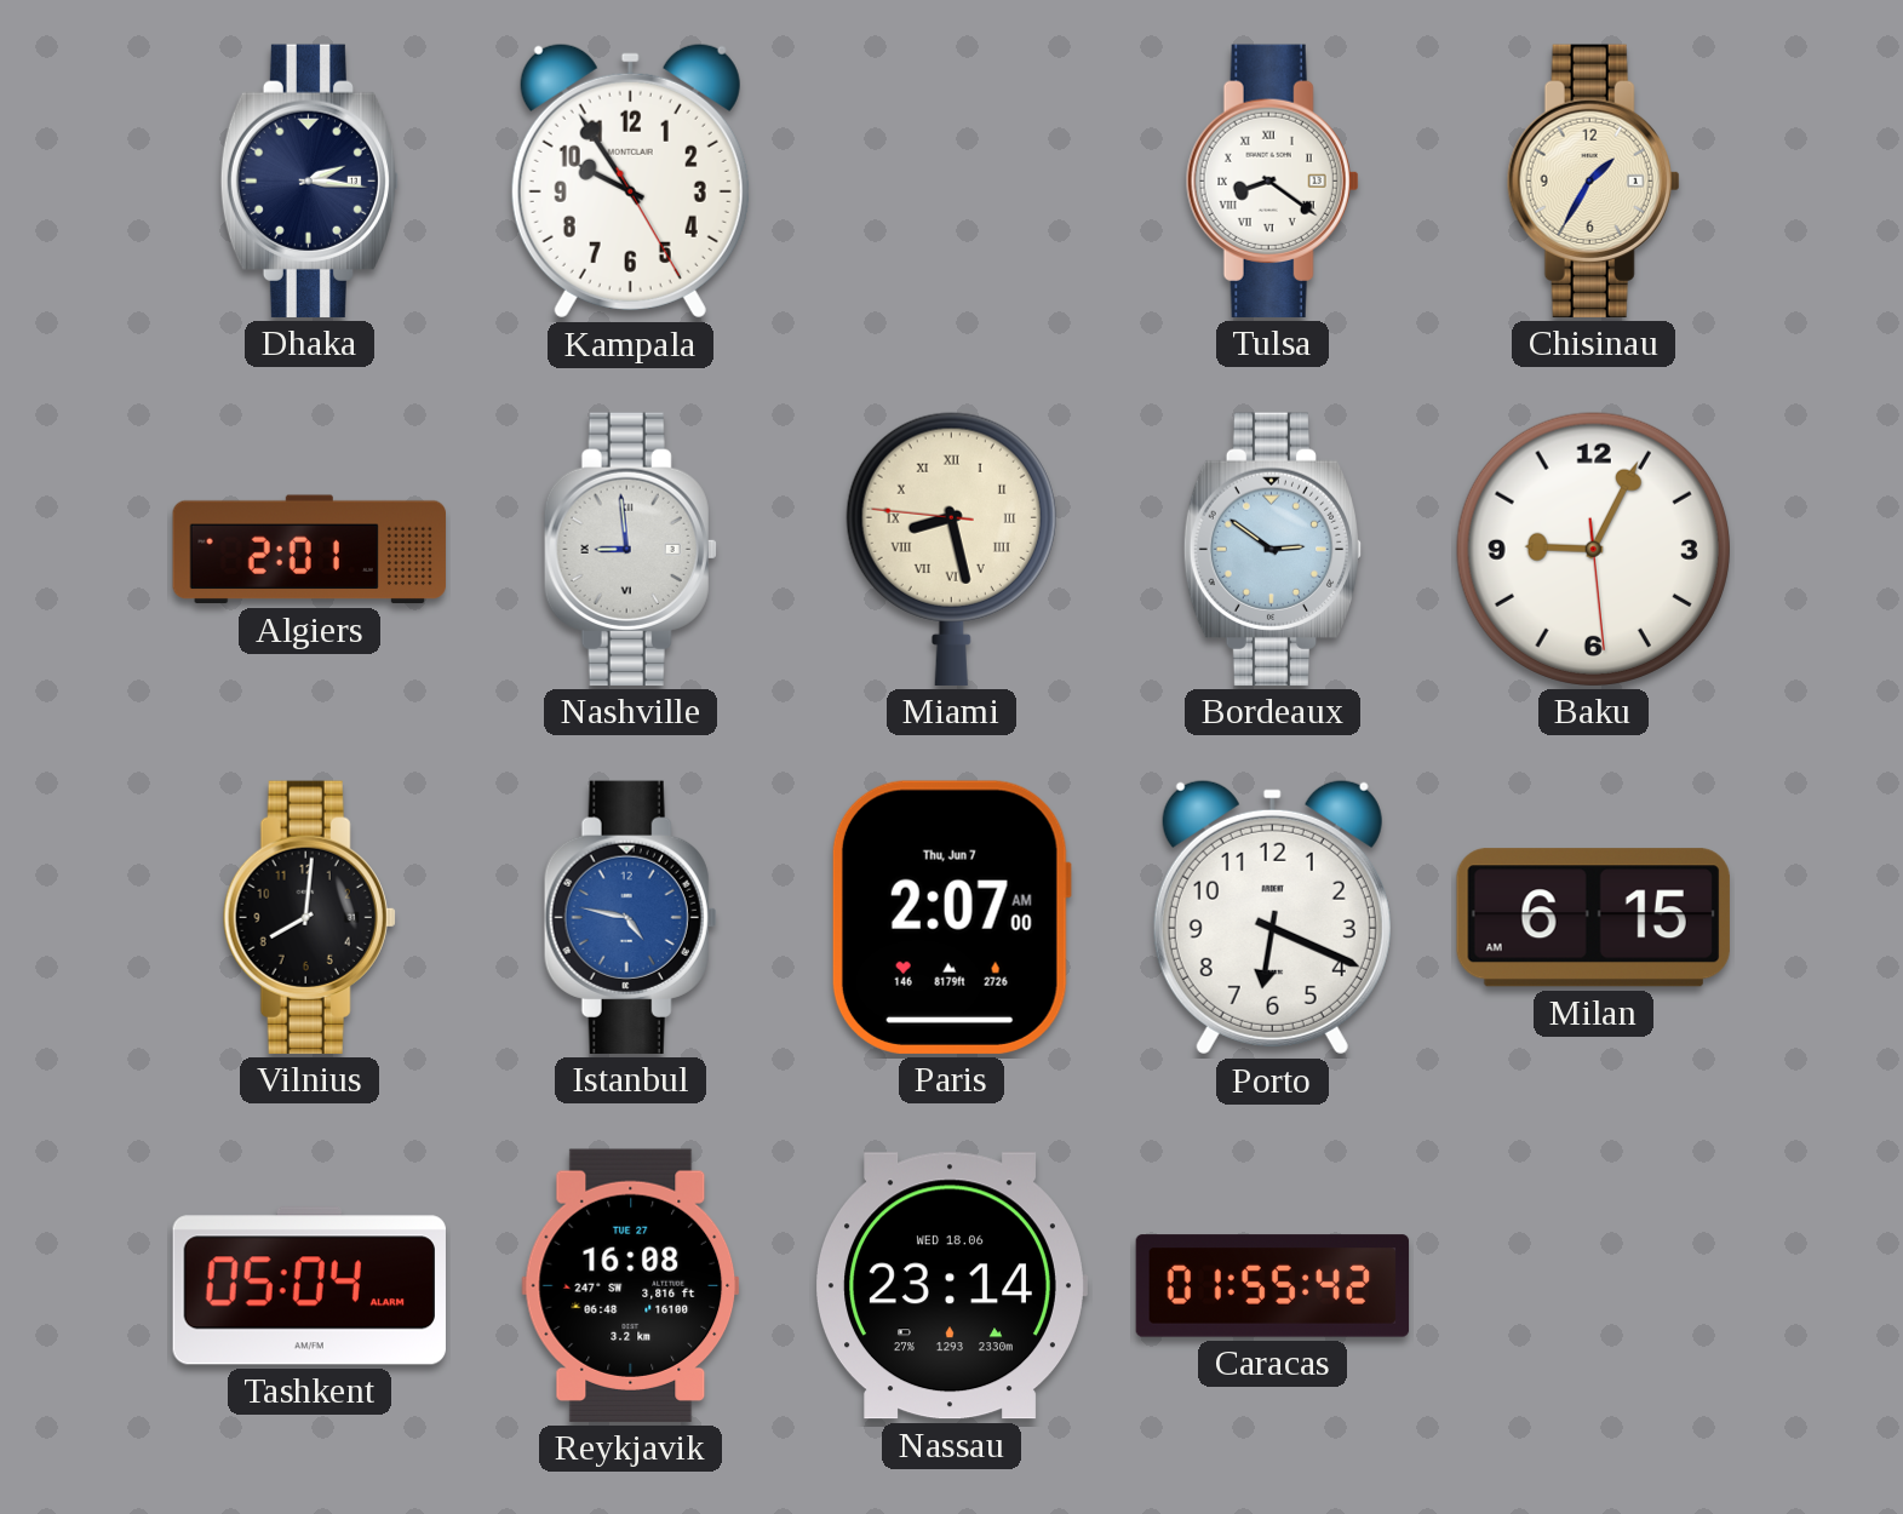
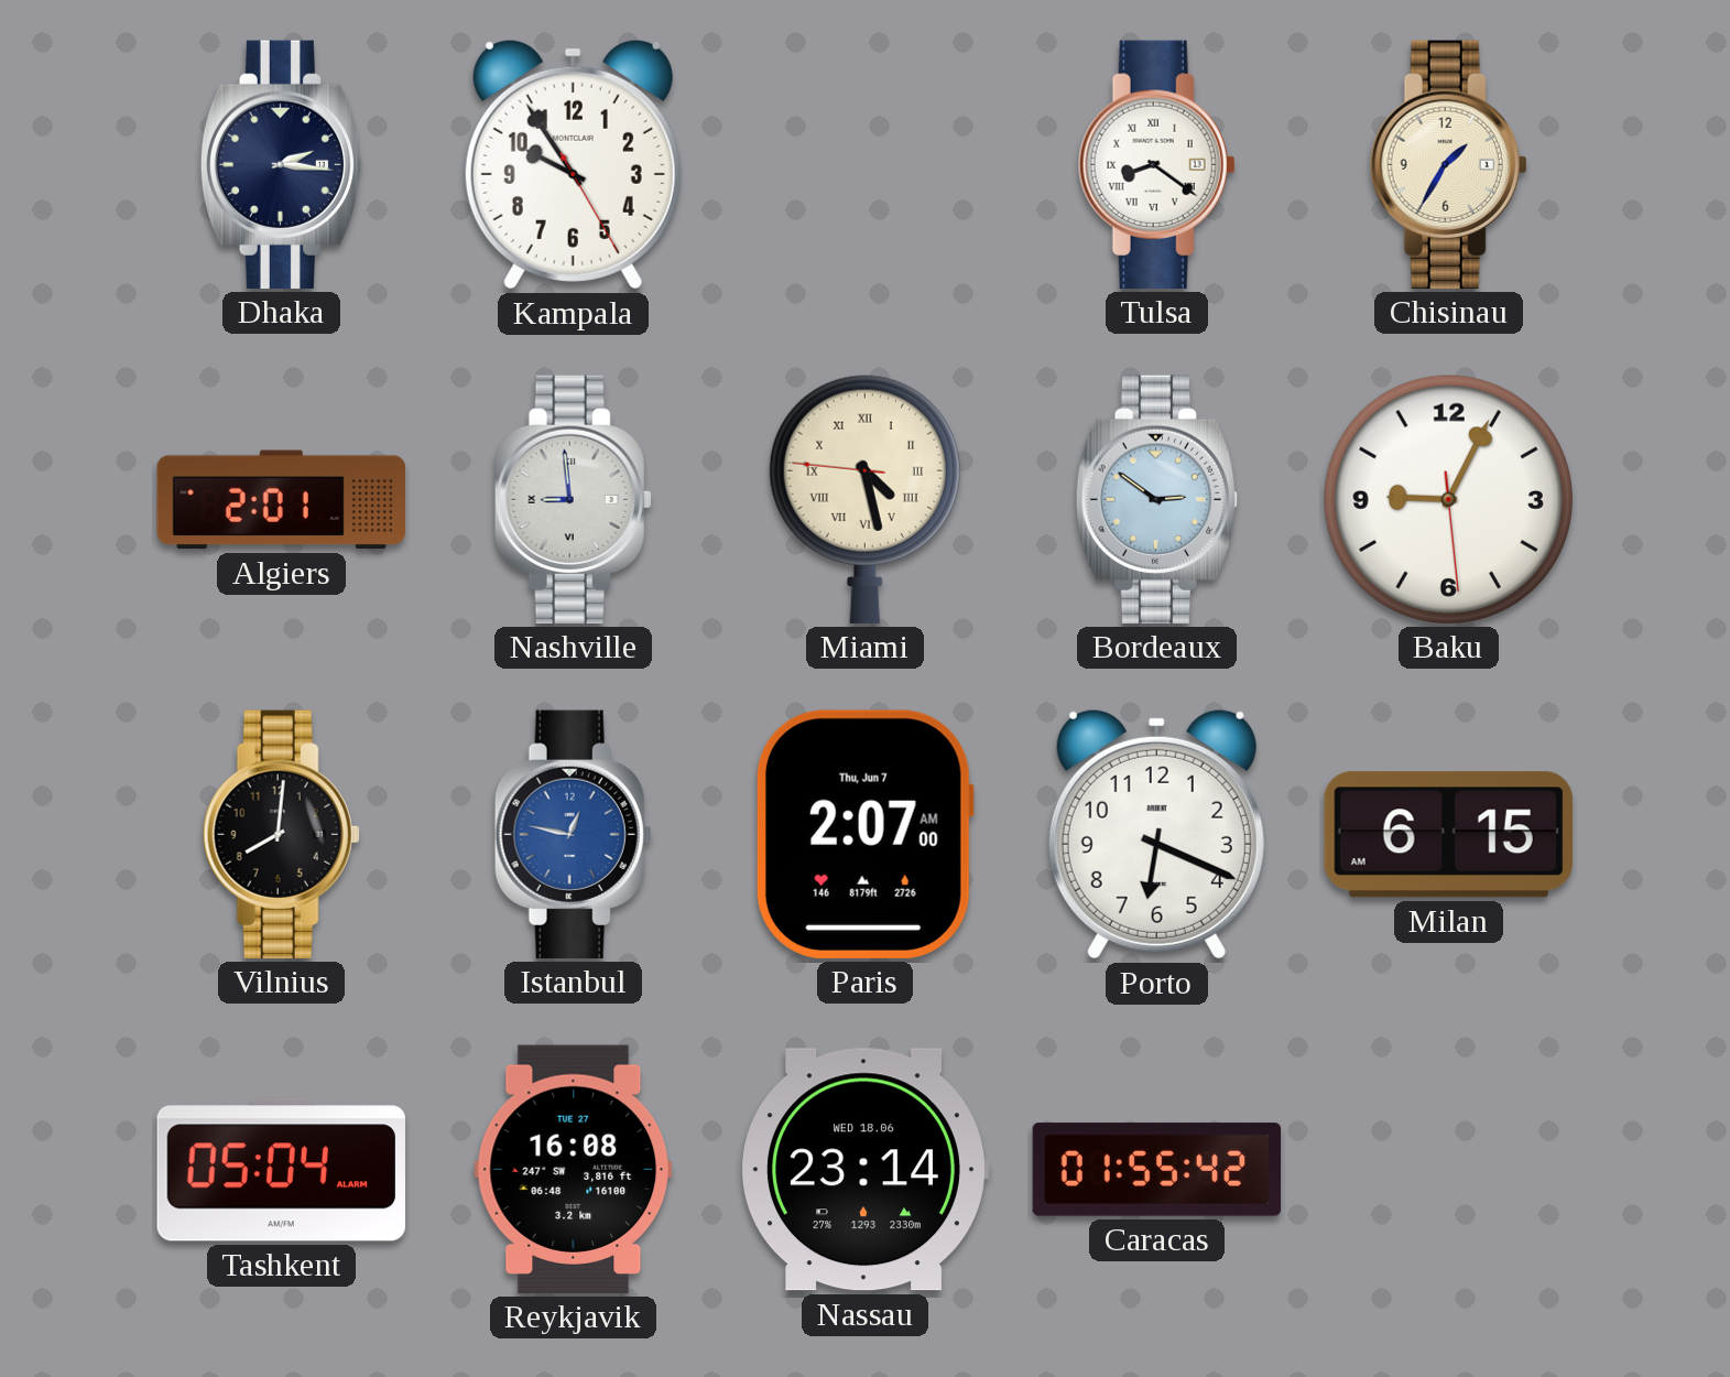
Miami: 8:27 -> 4:27 (864, 499)
Istanbul: 4:47 -> 12:47 (573, 834)
